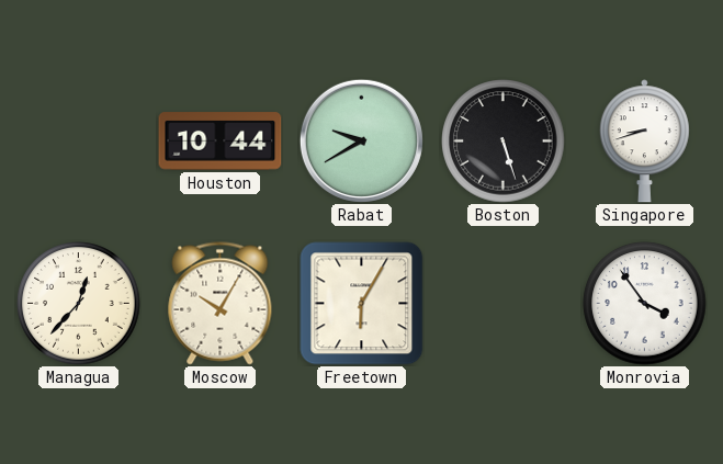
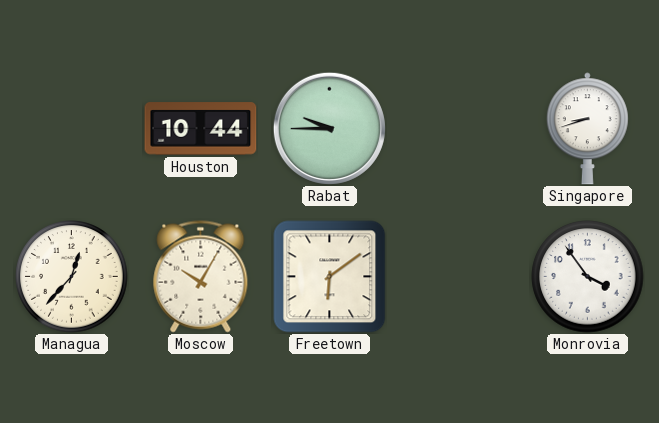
Rabat: 9:40 -> 9:45 (329, 128)
Boston: 5:27 -> none (504, 142)
Freetown: 6:05 -> 6:09 (330, 277)
